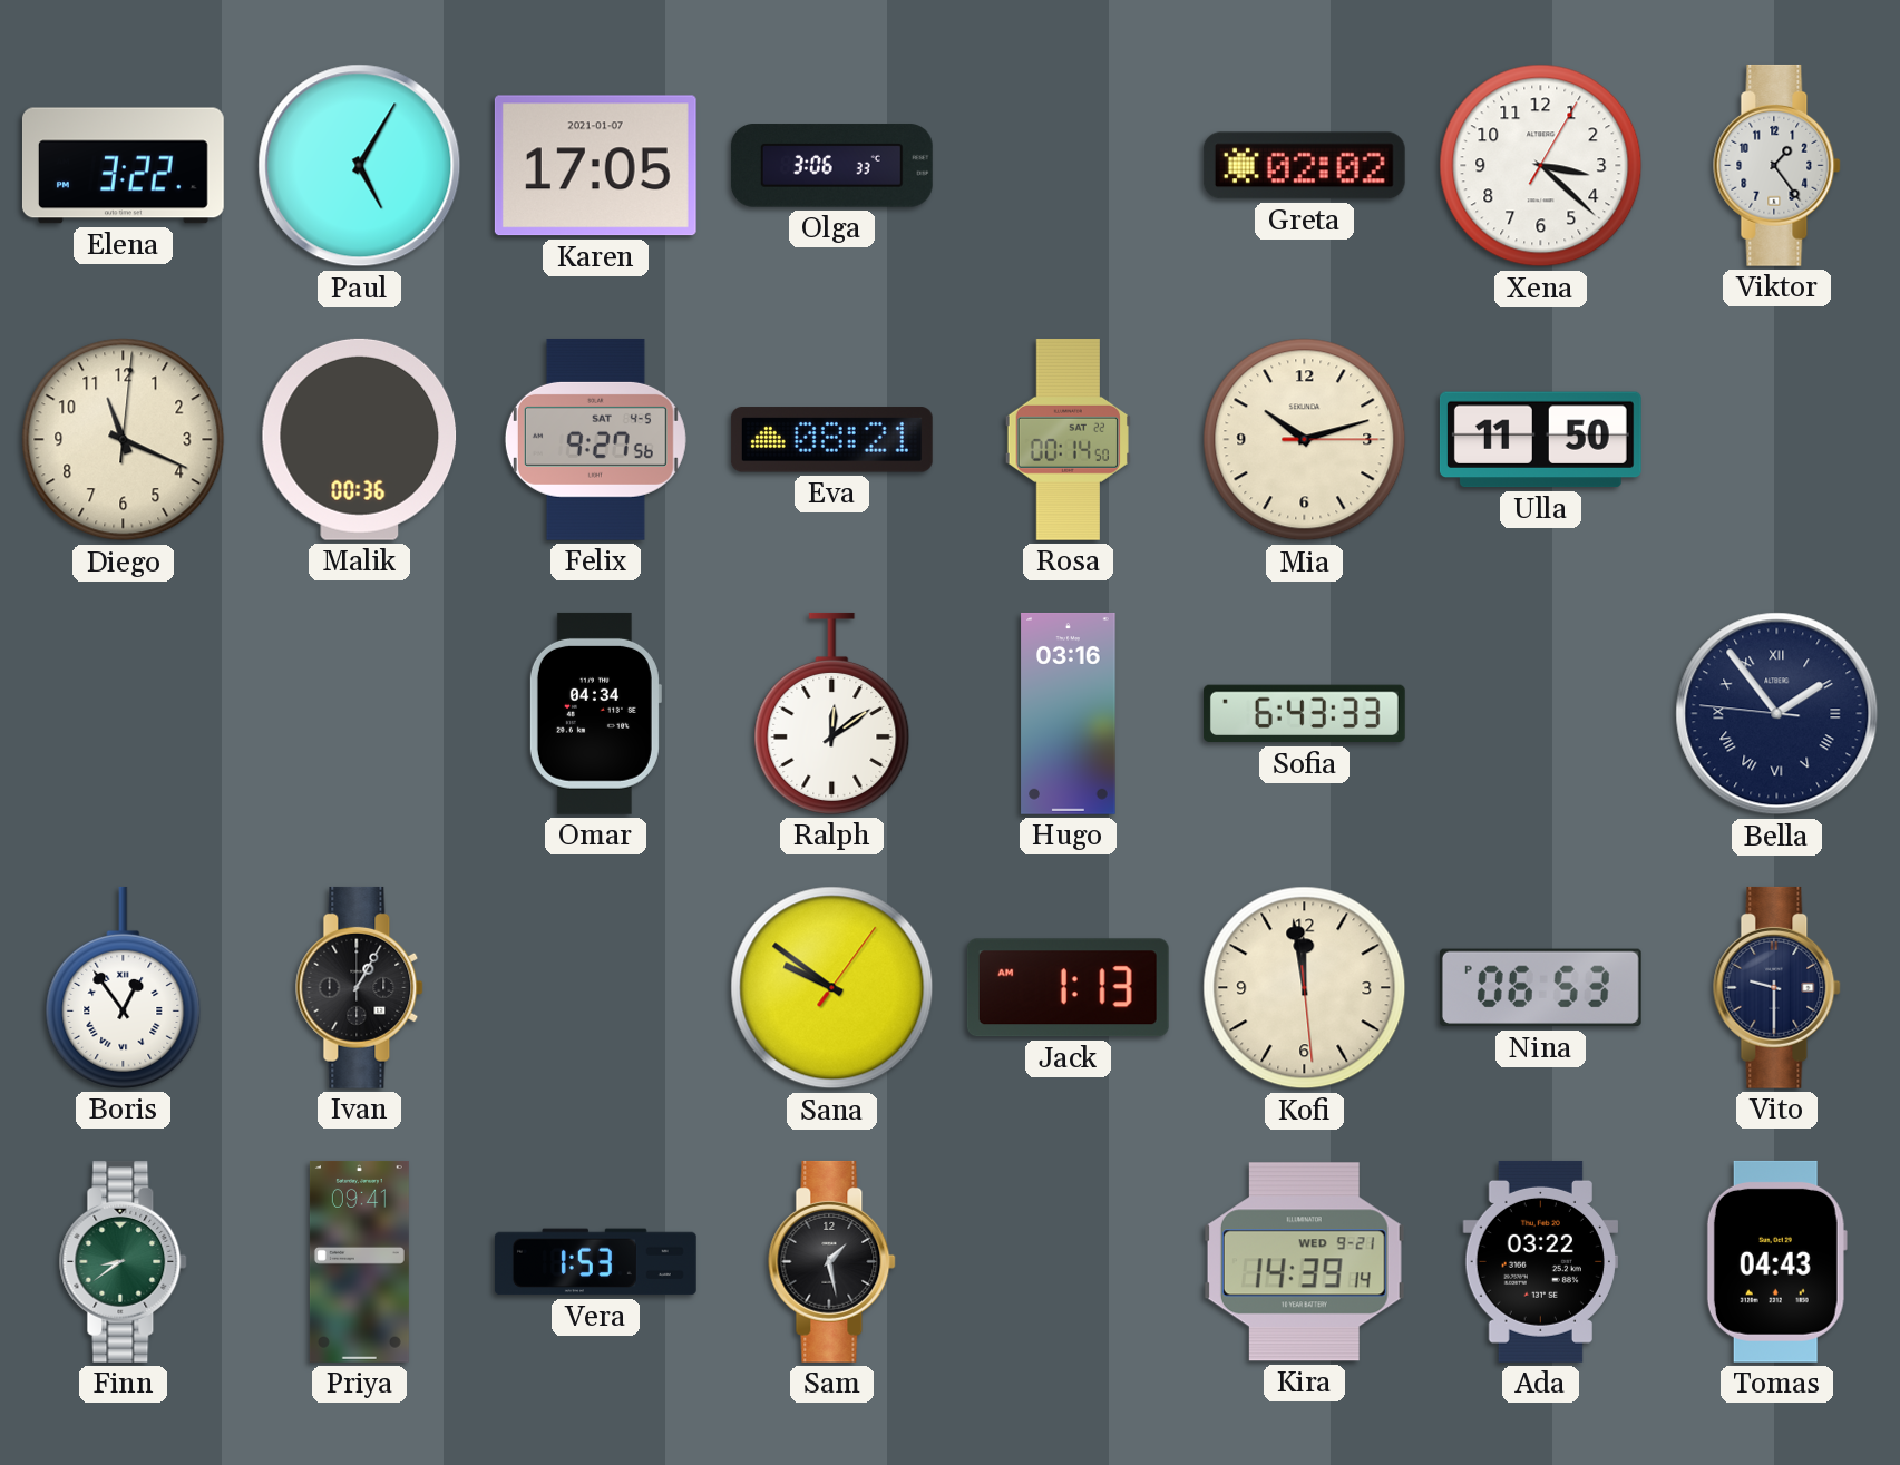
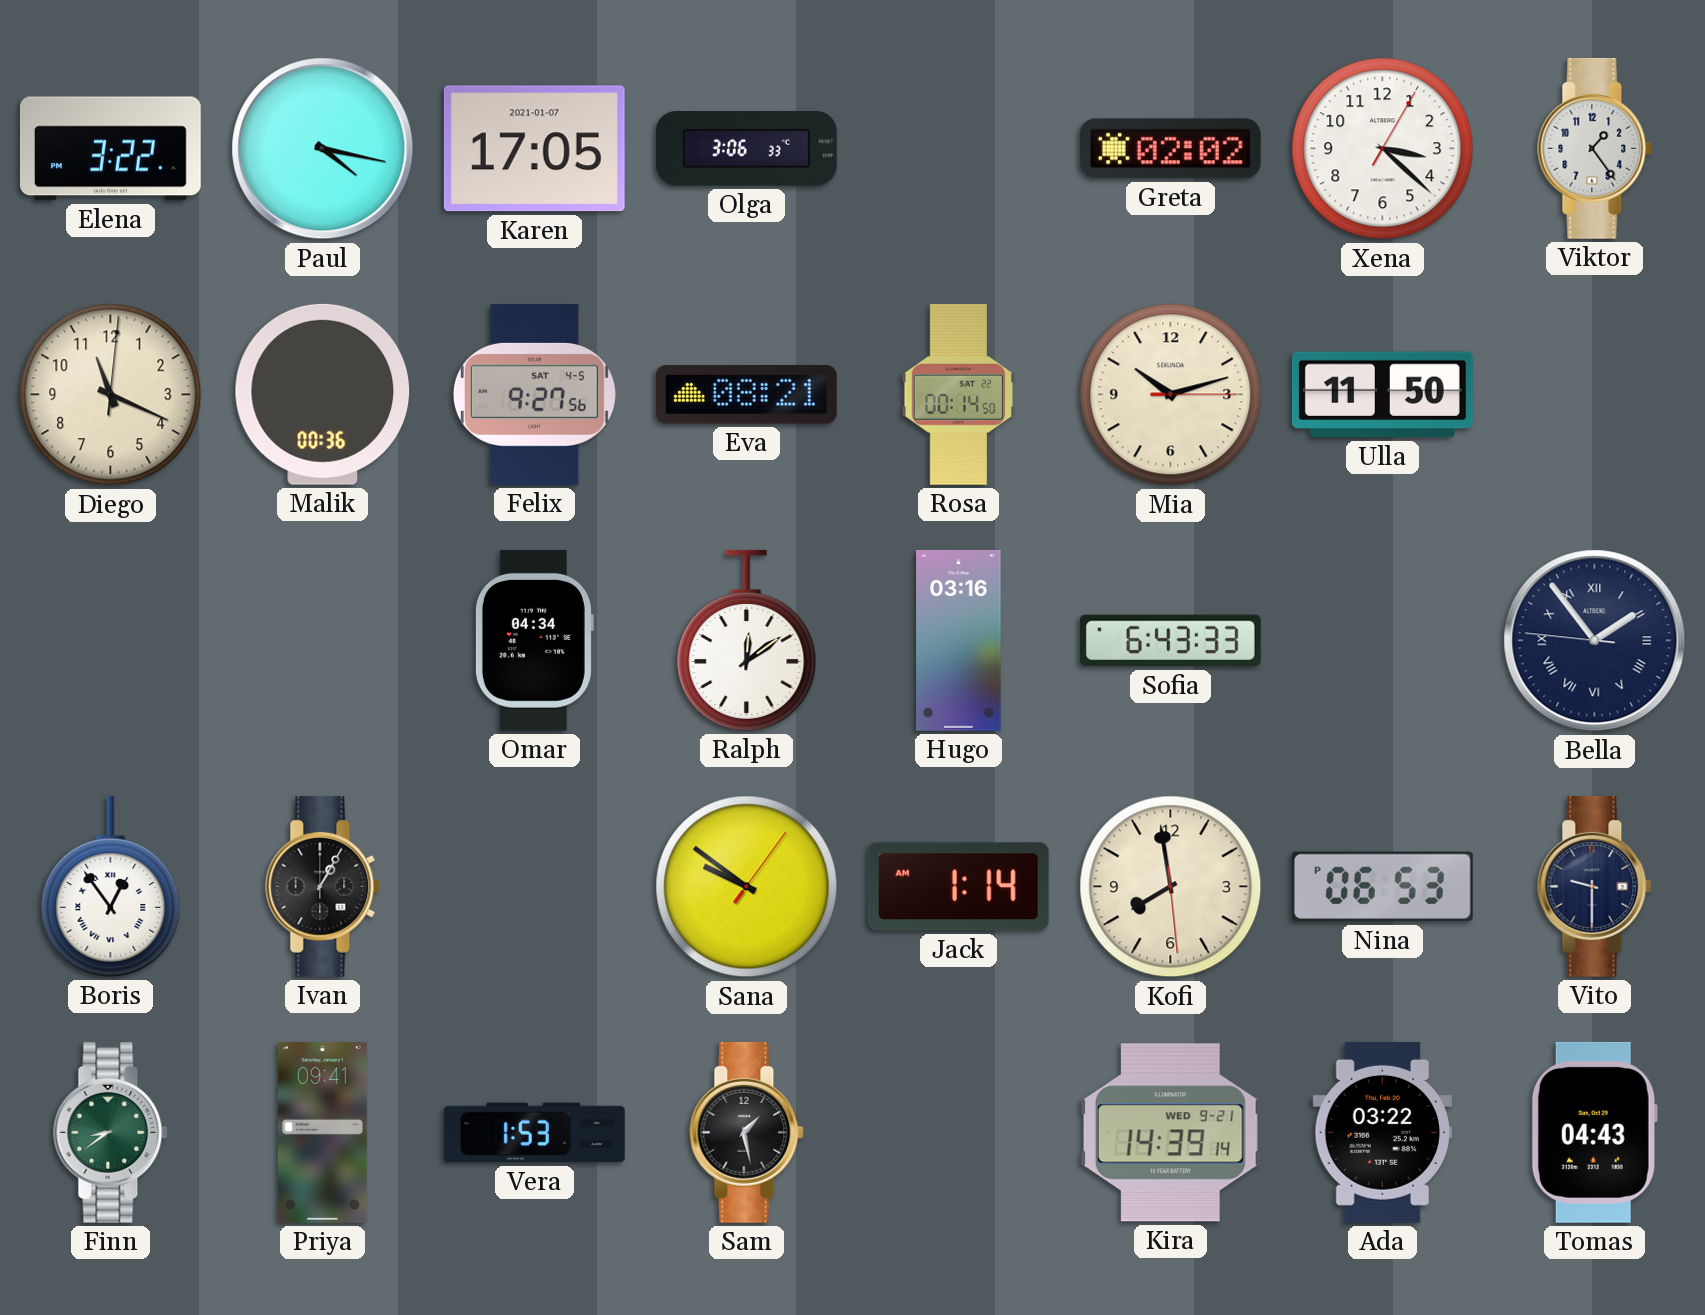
Paul: 5:05 -> 4:17 (323, 149)
Jack: 1:13 -> 1:14 (958, 887)
Kofi: 11:58 -> 7:58 (1171, 887)
